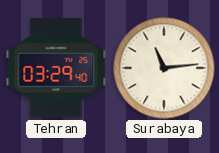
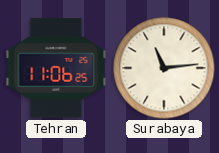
Tehran: 03:29 -> 11:06 (56, 68)
